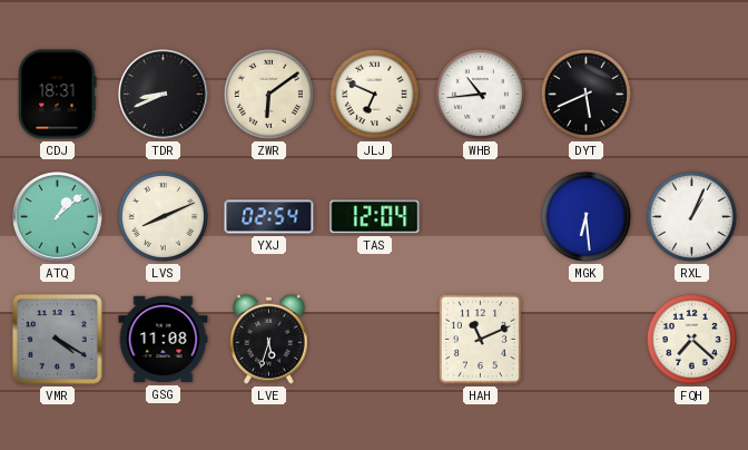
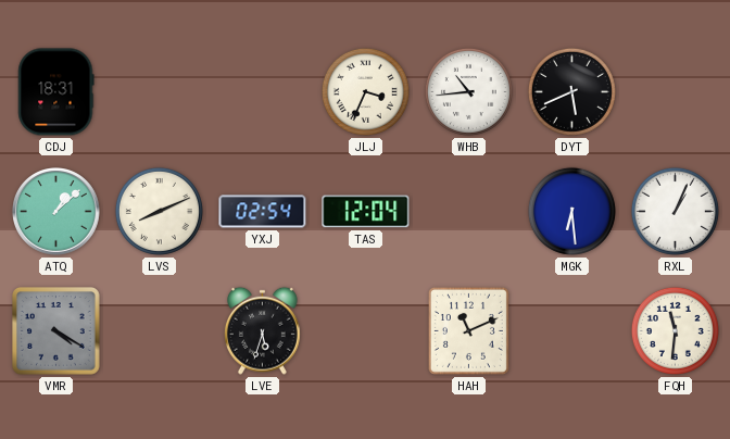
TDR: 8:41 -> none (164, 95)
ZWR: 6:09 -> none (268, 94)
JLJ: 6:49 -> 3:34 (365, 91)
GSG: 11:08 -> none (164, 340)
FQH: 7:22 -> 11:31 (675, 330)
